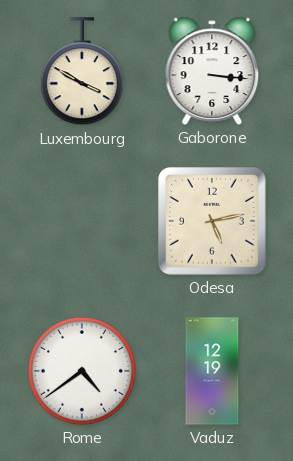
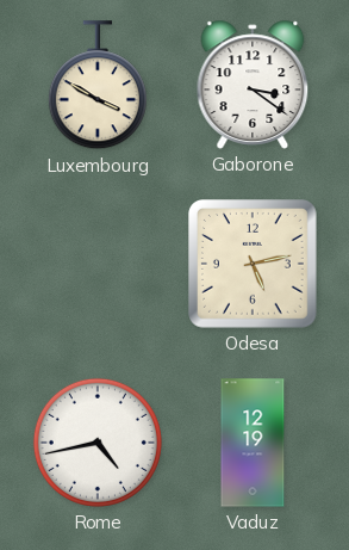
Gaborone: 3:16 -> 3:21 (253, 85)
Rome: 4:39 -> 4:43 (98, 443)
